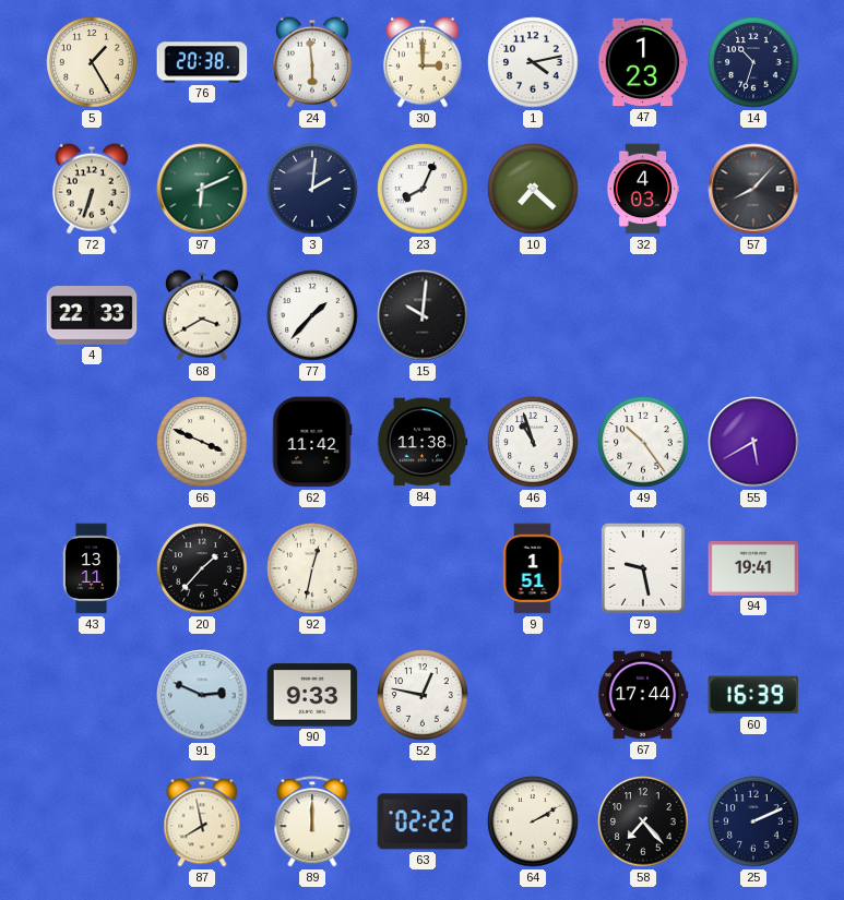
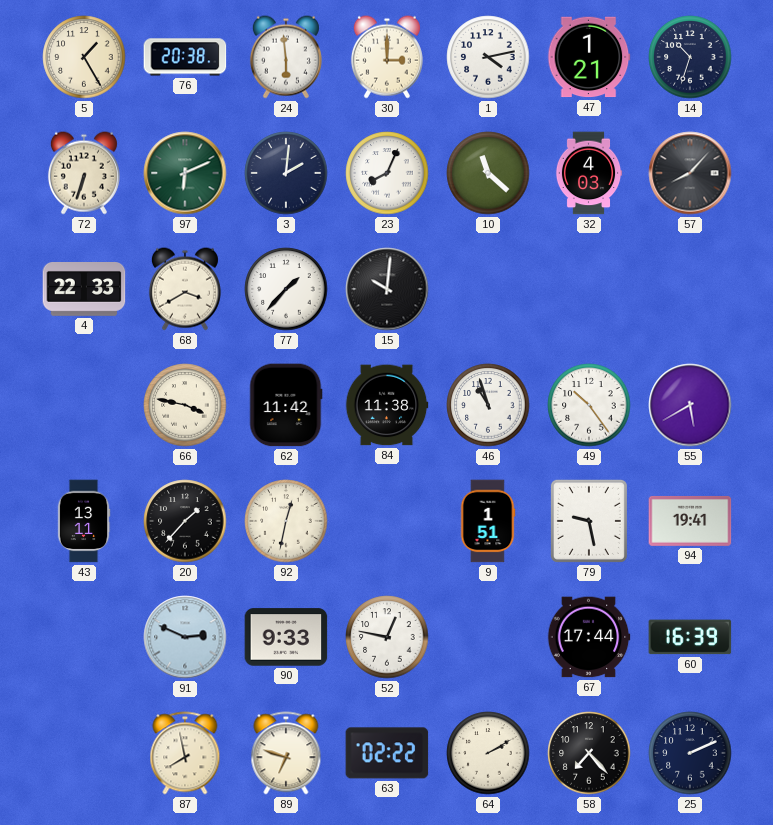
47: 1:23 -> 1:21 (589, 57)
10: 7:22 -> 11:22 (488, 173)
66: 3:49 -> 3:47 (185, 405)
89: 12:00 -> 6:48 (286, 753)
